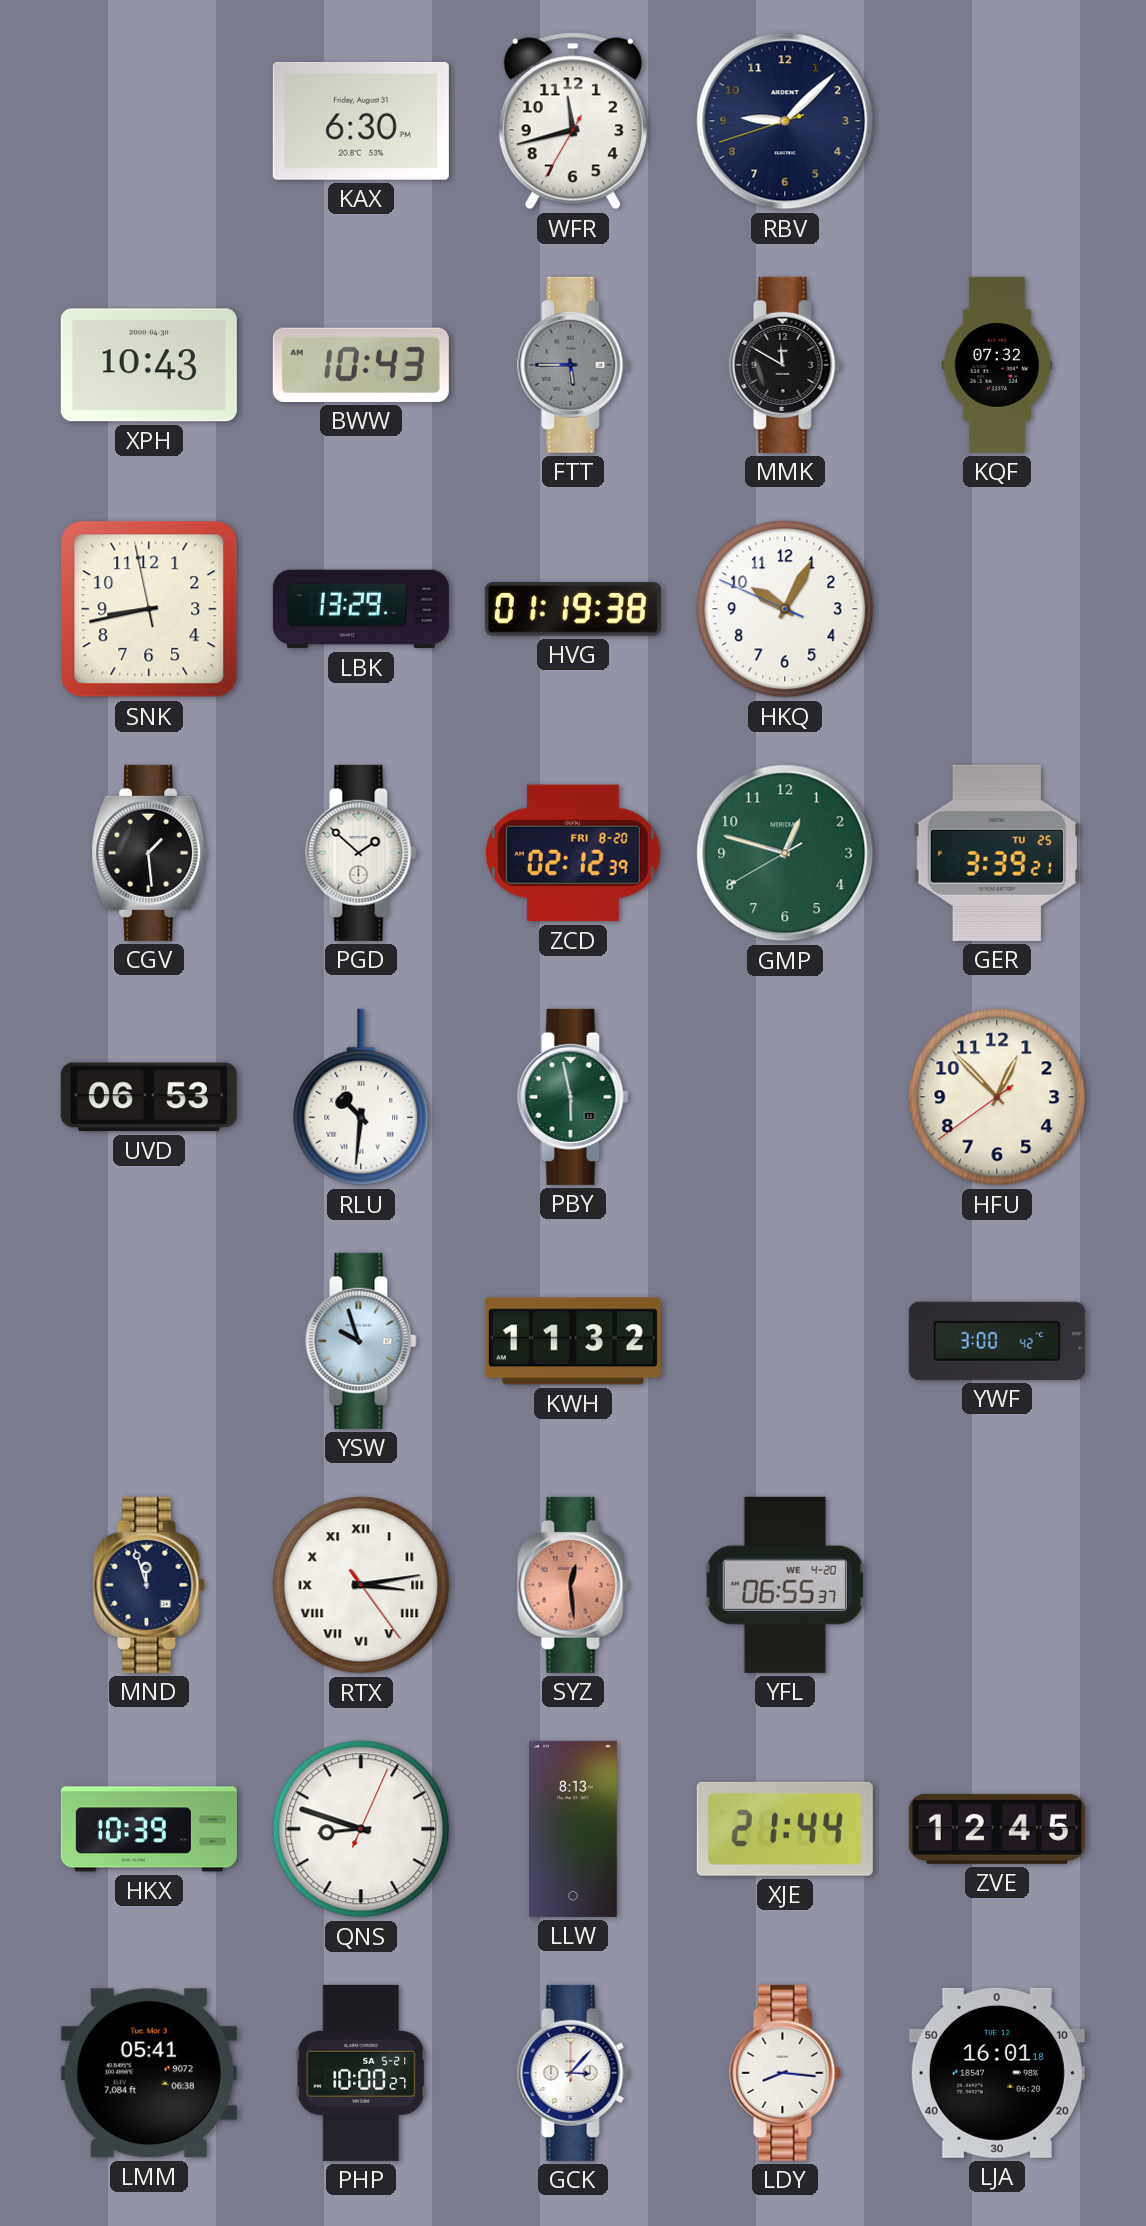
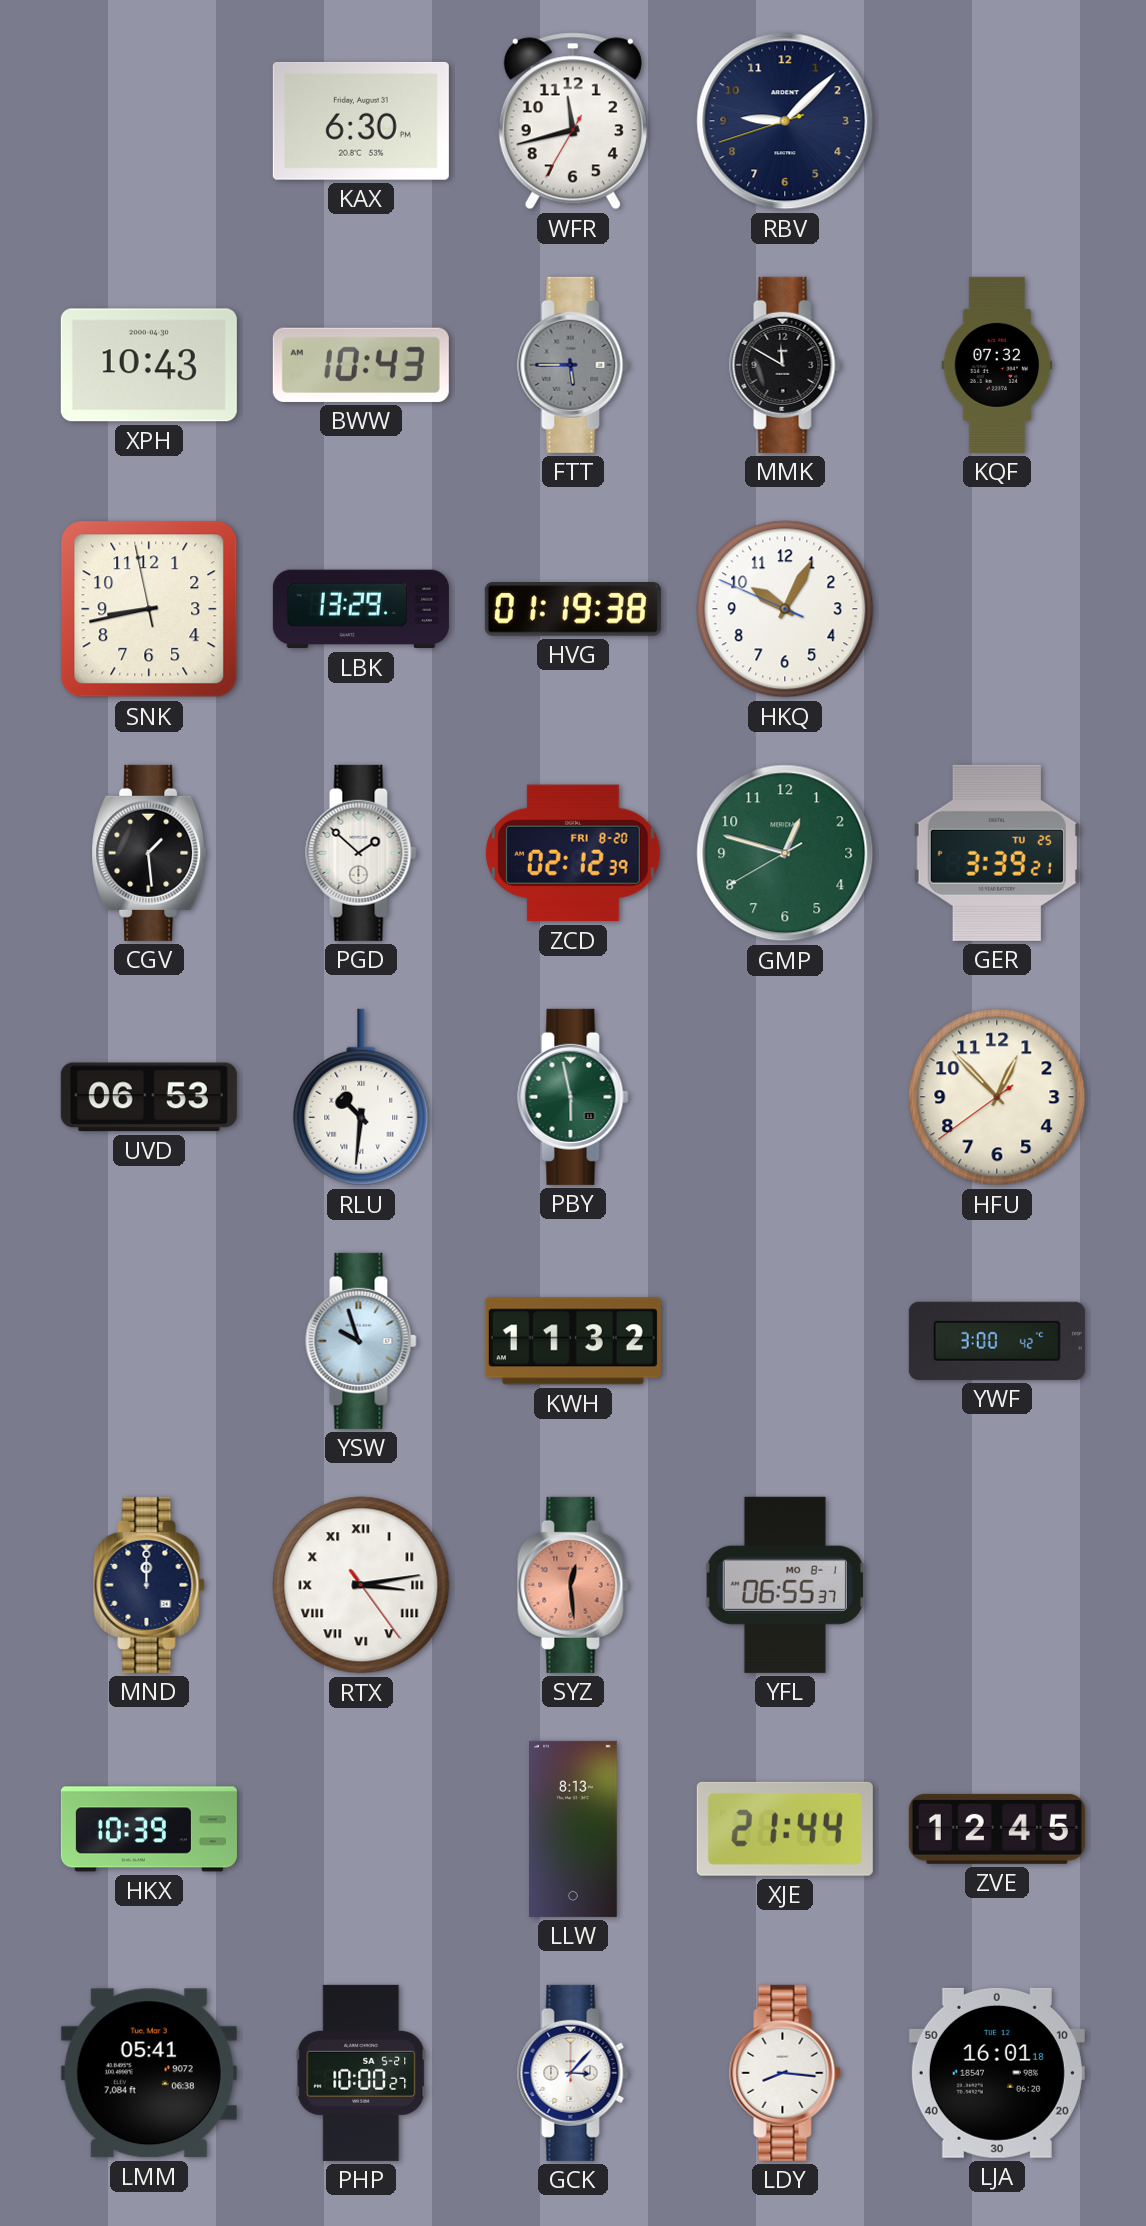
MND: 11:57 -> 12:00 (149, 1585)
YFL date: WE 4-20 -> MO 8-1 (785, 1585)
QNS: 8:48 -> none (361, 1829)
